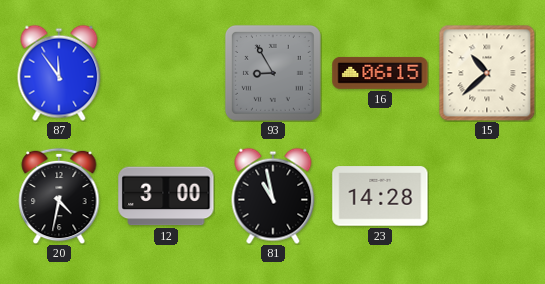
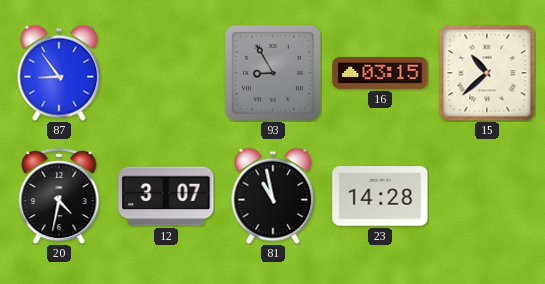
87: 11:54 -> 8:54 (59, 73)
16: 06:15 -> 03:15 (380, 73)
12: 3:00 -> 3:07 (166, 196)
